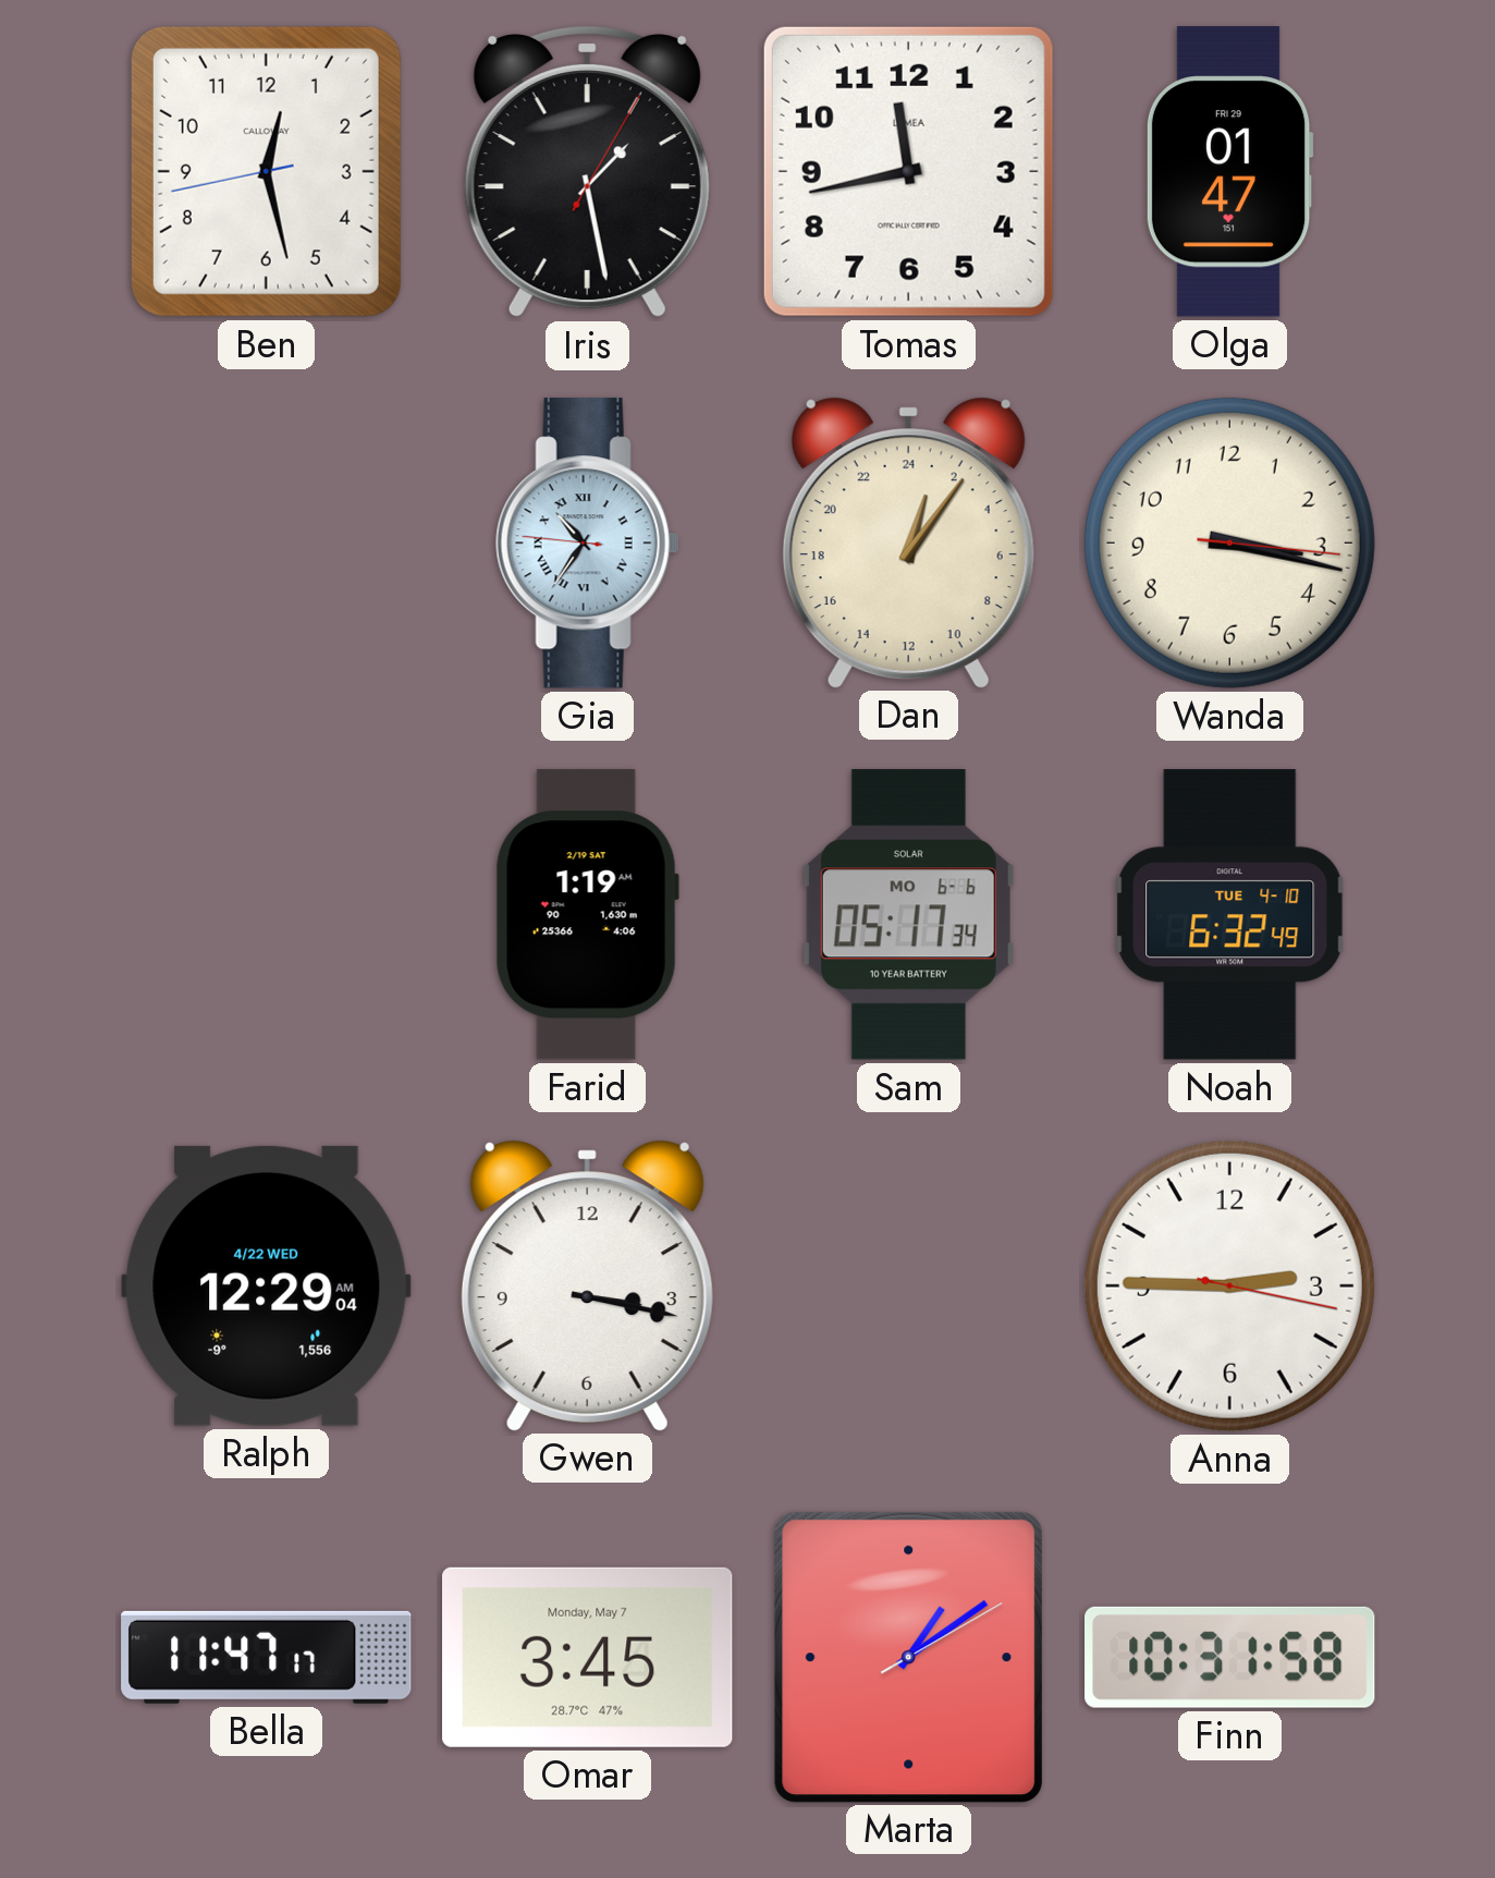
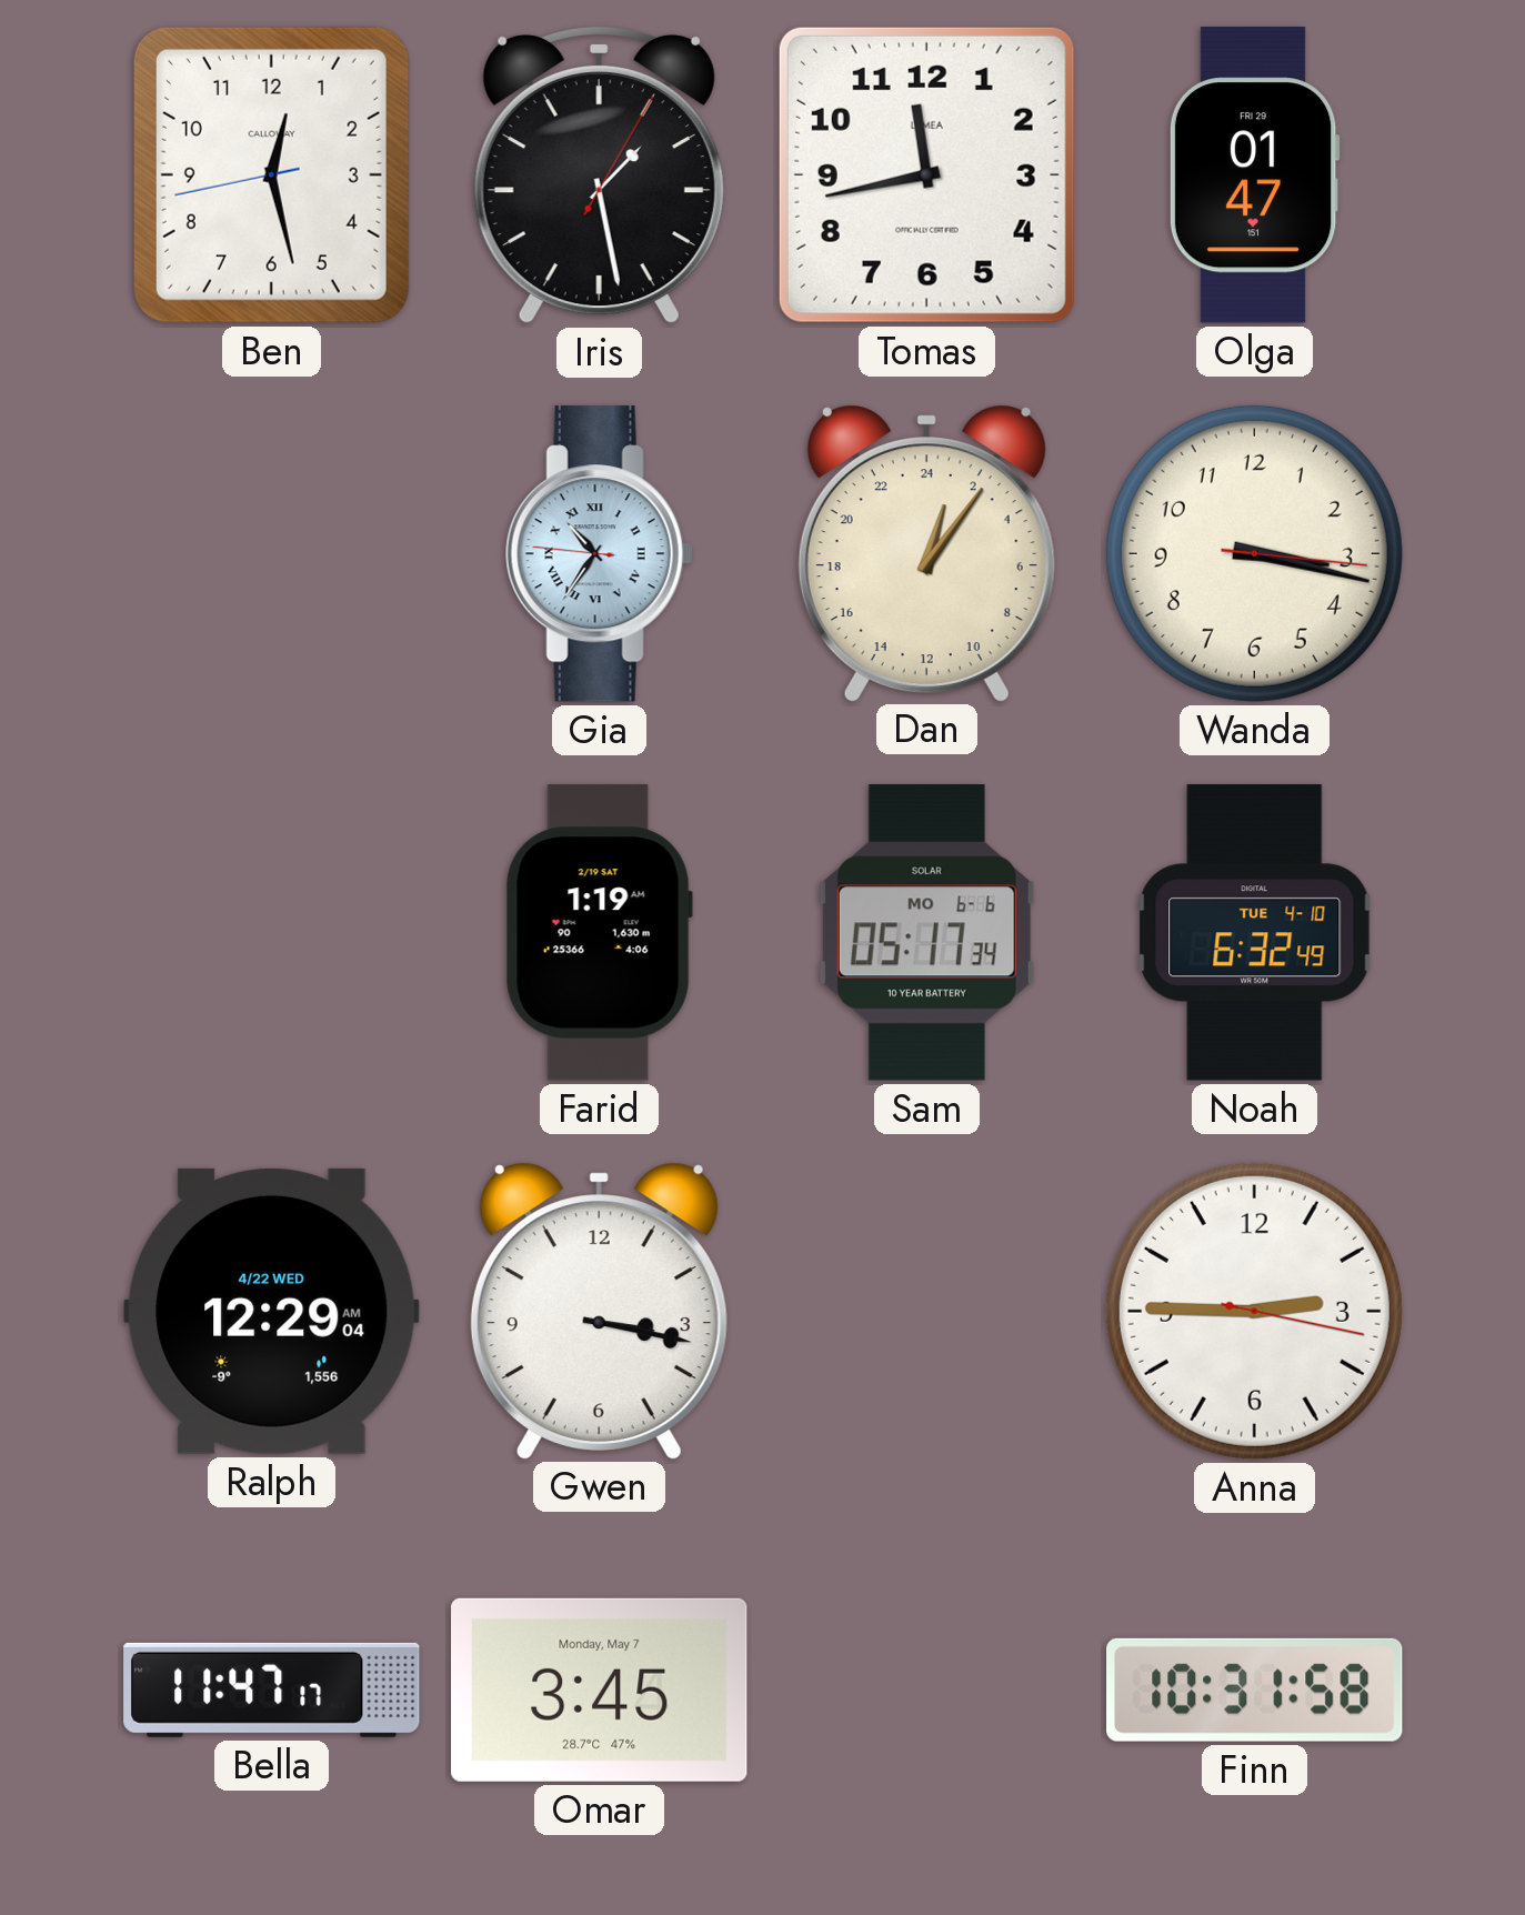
Marta: 1:09 -> none (908, 1657)
